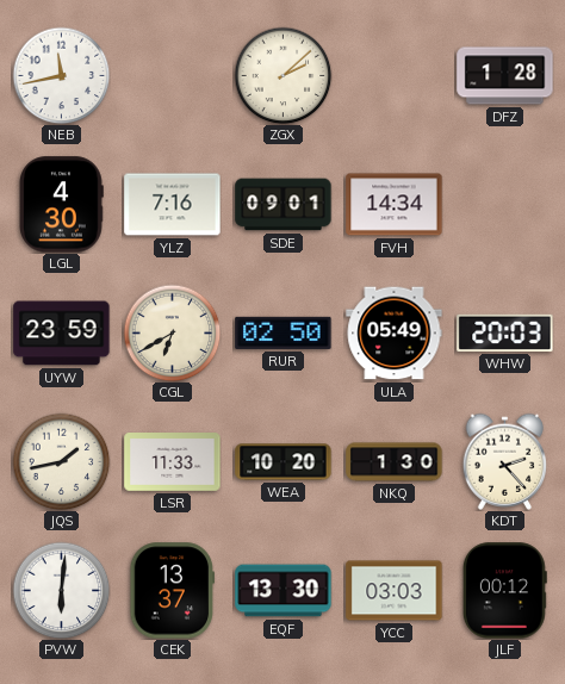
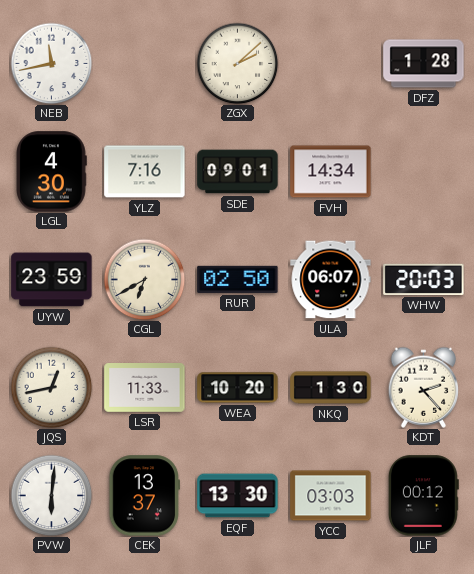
ULA: 05:49 -> 06:07 (331, 280)
JQS: 1:43 -> 12:43 (51, 387)
